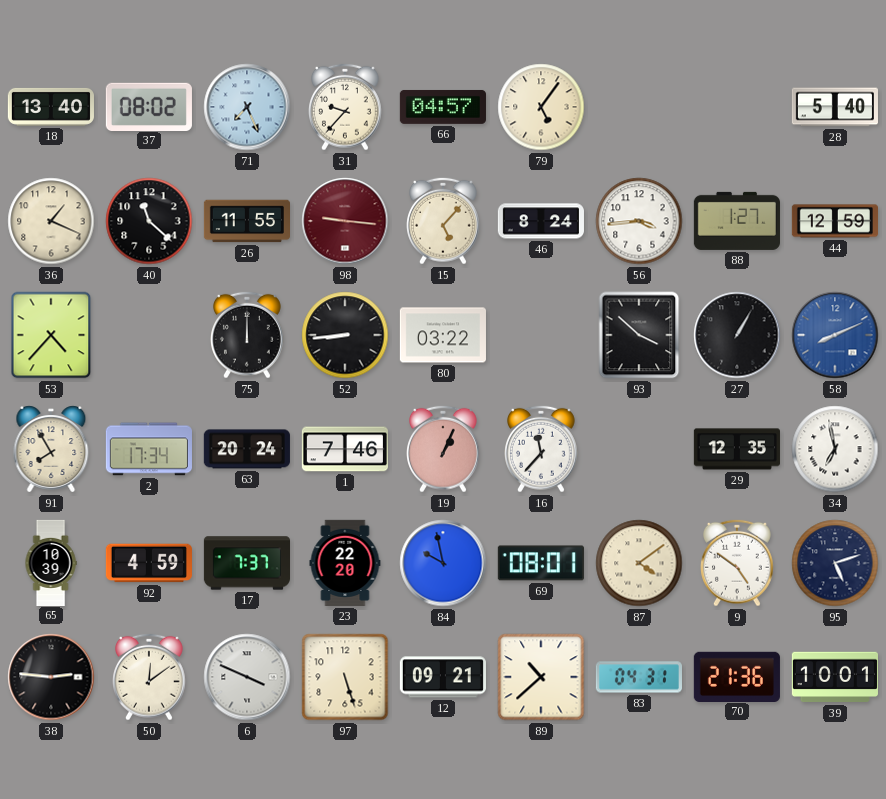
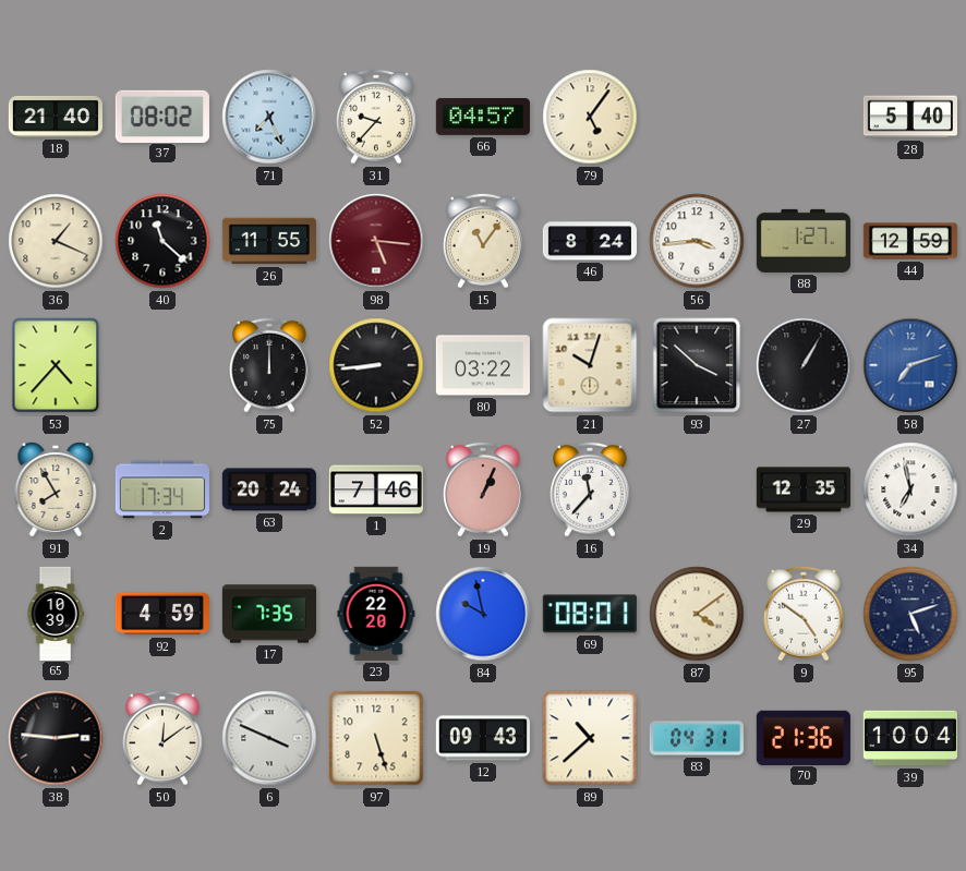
18: 13:40 -> 21:40 (56, 117)
98: 9:16 -> 5:16 (376, 241)
15: 5:07 -> 11:06 (484, 241)
21: none -> 10:03 (590, 365)
58: 8:11 -> 7:12 (910, 365)
17: 7:37 -> 7:35 (268, 614)
12: 09:21 -> 09:43 (483, 738)
39: 10:01 -> 10:04 (910, 738)
